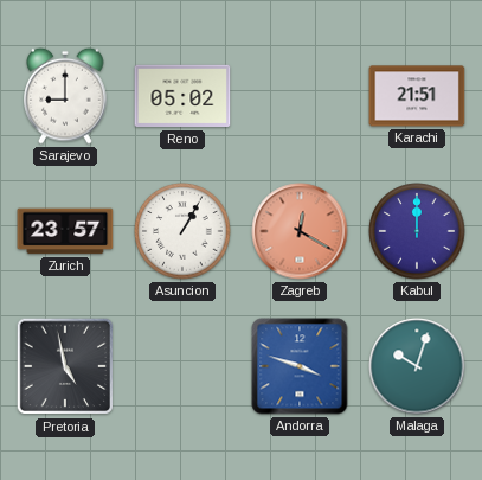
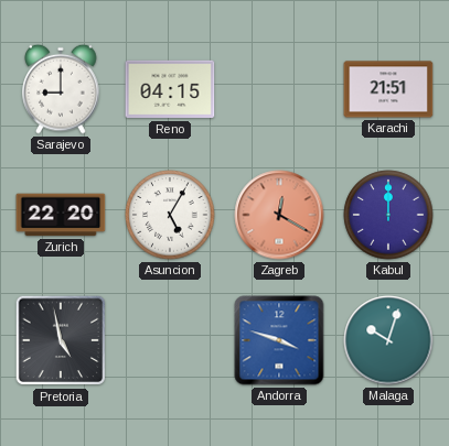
Reno: 05:02 -> 04:15 (170, 89)
Zurich: 23:57 -> 22:20 (61, 215)
Asuncion: 1:05 -> 5:05 (170, 215)
